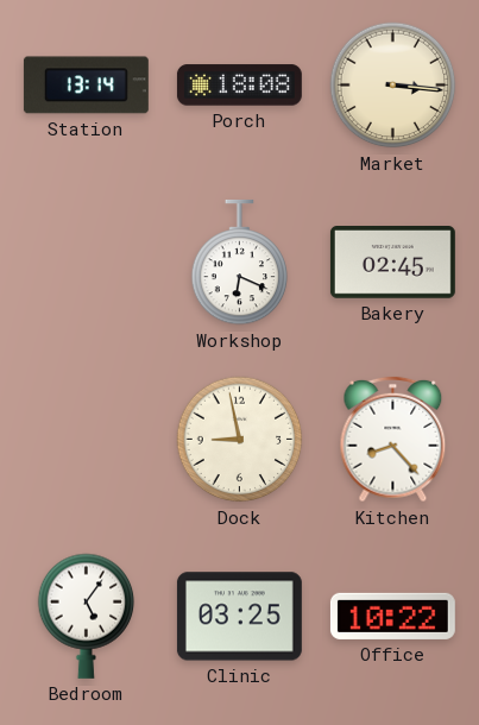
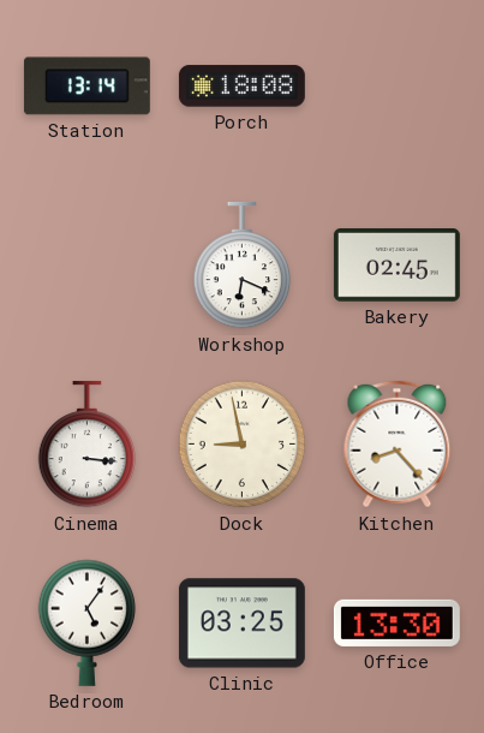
Market: 3:16 -> none (393, 86)
Cinema: none -> 3:16 (88, 445)
Office: 10:22 -> 13:30 (396, 622)
